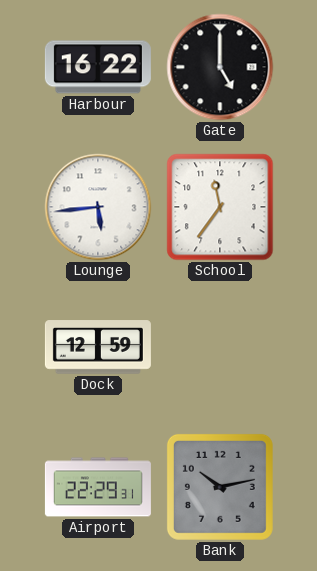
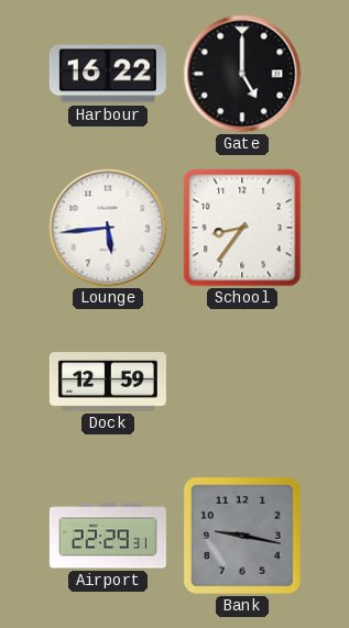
School: 11:36 -> 8:36 (242, 228)
Bank: 10:13 -> 9:17 (242, 536)
